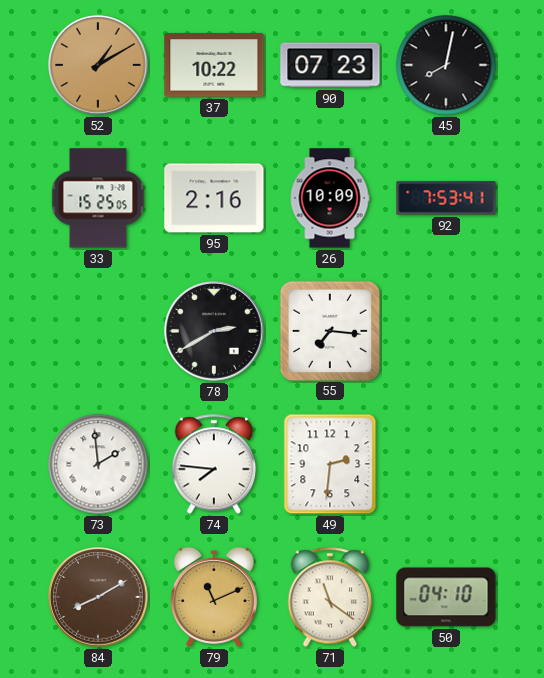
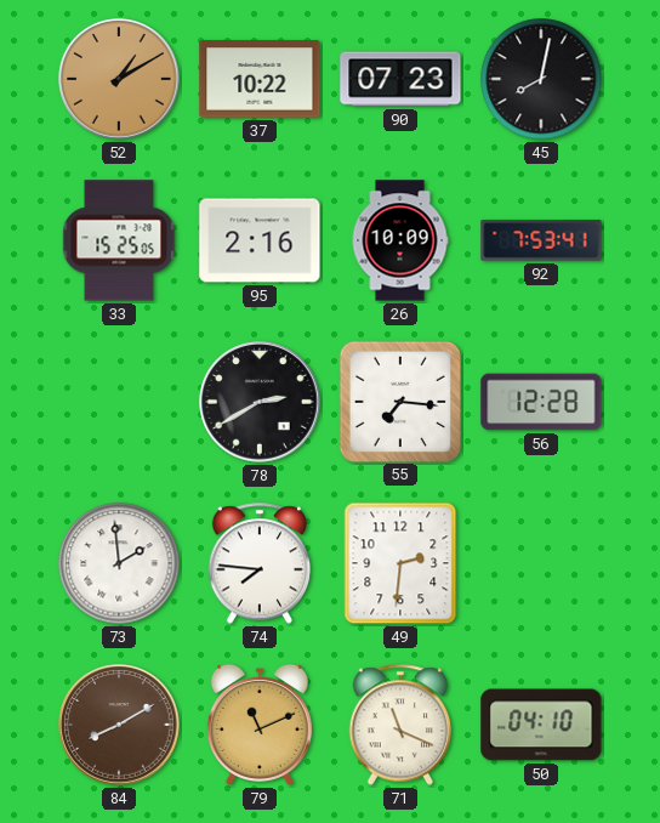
56: none -> 12:28 (541, 402)
71: 11:21 -> 11:19 (400, 725)
